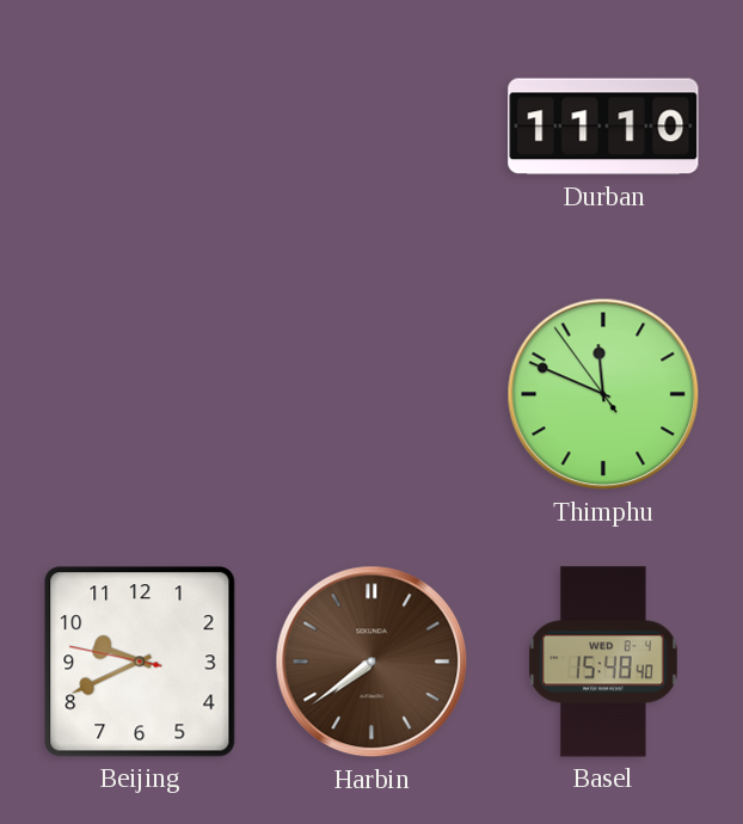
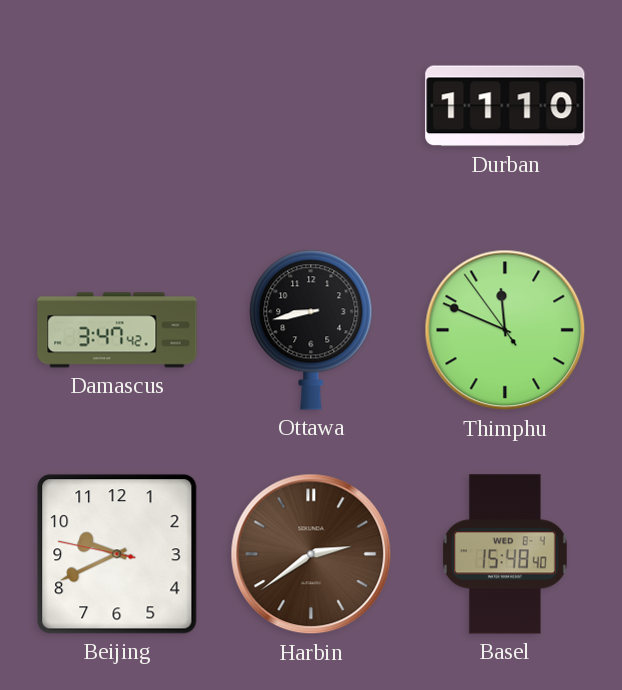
Damascus: none -> 3:47 (117, 330)
Ottawa: none -> 8:43 (311, 330)
Harbin: 7:39 -> 2:39 (311, 554)
